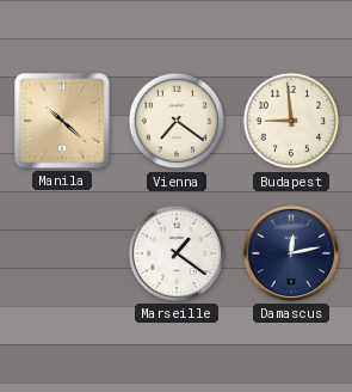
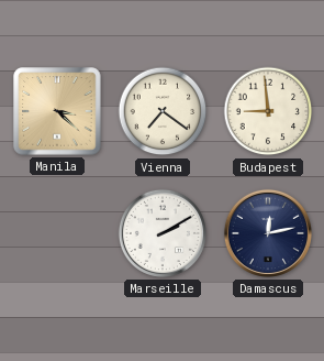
Manila: 10:22 -> 3:22 (57, 111)
Marseille: 1:21 -> 2:10 (163, 233)
